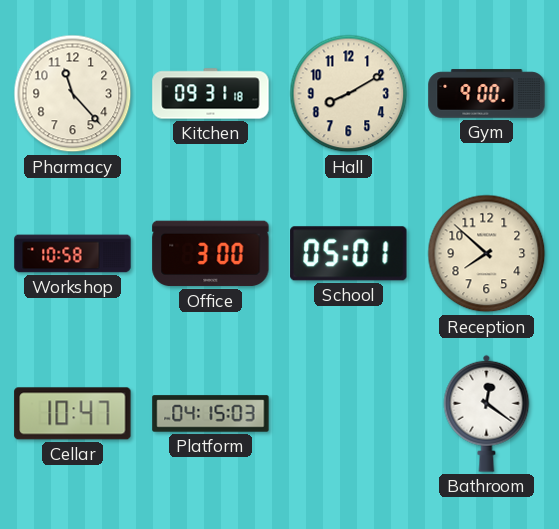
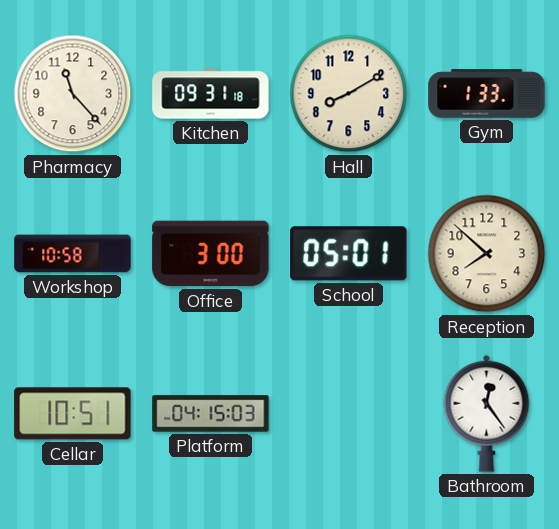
Gym: 9:00 -> 1:33 (487, 94)
Cellar: 10:47 -> 10:51 (73, 414)
Bathroom: 12:21 -> 12:24 (487, 413)
